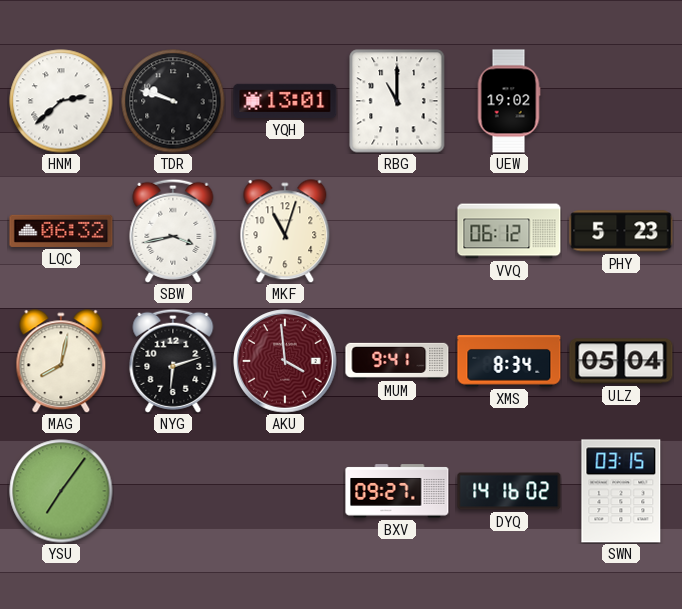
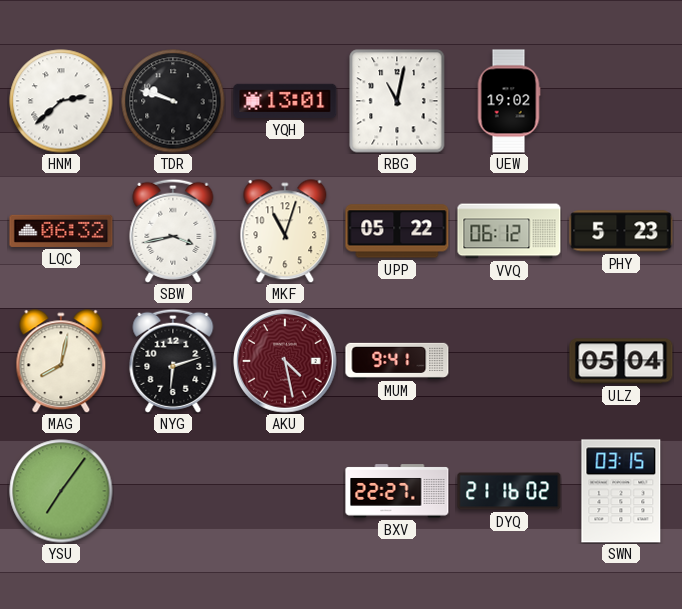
RBG: 11:00 -> 11:02 (397, 101)
UPP: none -> 05:22 (397, 231)
AKU: 3:59 -> 4:28 (285, 361)
XMS: 8:34 -> none (509, 361)
BXV: 09:27 -> 22:27 (397, 491)
DYQ: 14:16 -> 21:16 (509, 491)
